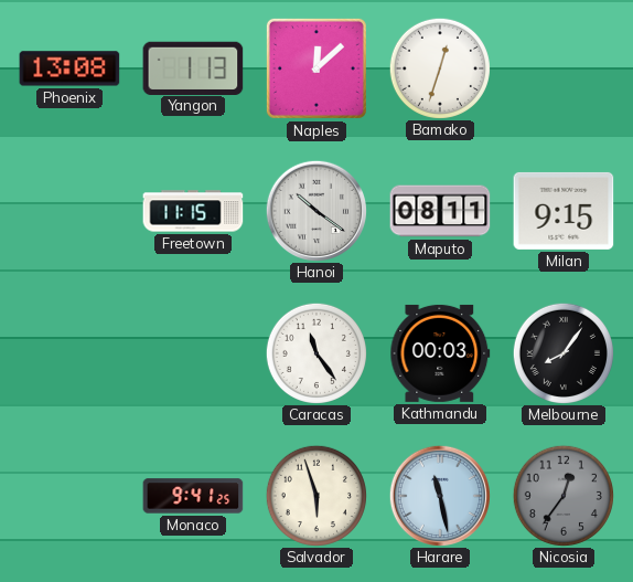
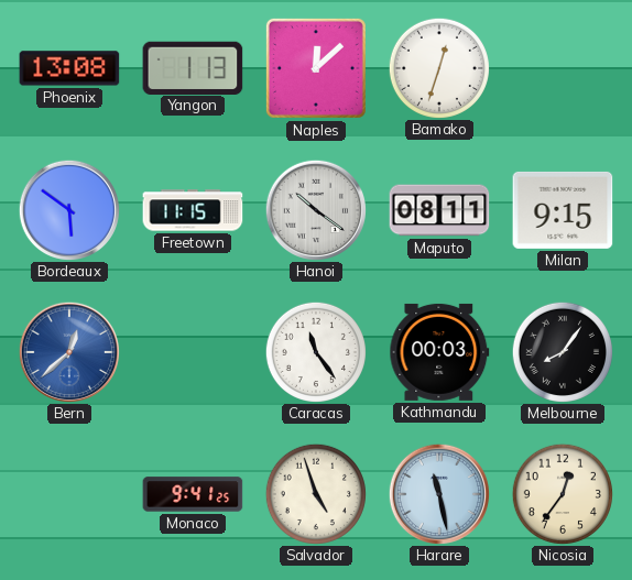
Bordeaux: none -> 5:51 (68, 209)
Bern: none -> 12:38 (68, 351)
Salvador: 5:57 -> 4:57 (315, 493)
Nicosia dial: grey -> cream (562, 493)
